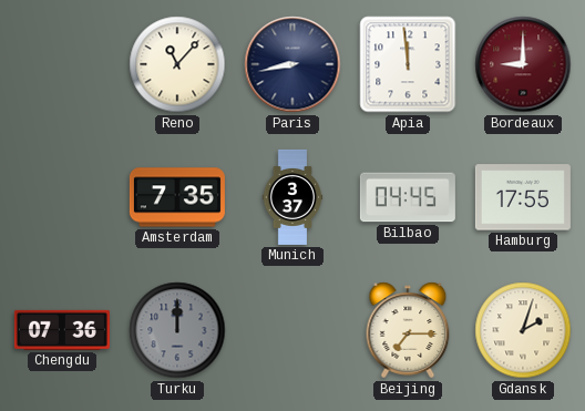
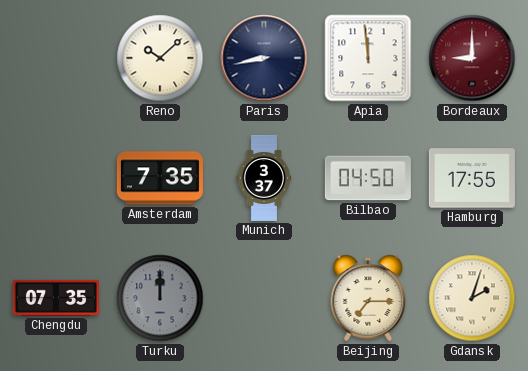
Reno: 11:07 -> 10:08 (160, 58)
Bilbao: 04:45 -> 04:50 (368, 178)
Chengdu: 07:36 -> 07:35 (56, 298)
